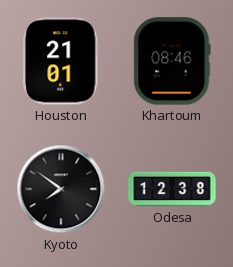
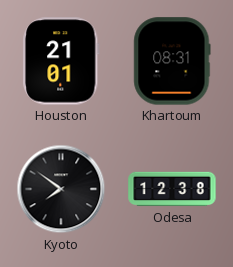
Khartoum: 08:46 -> 08:31 (172, 61)
